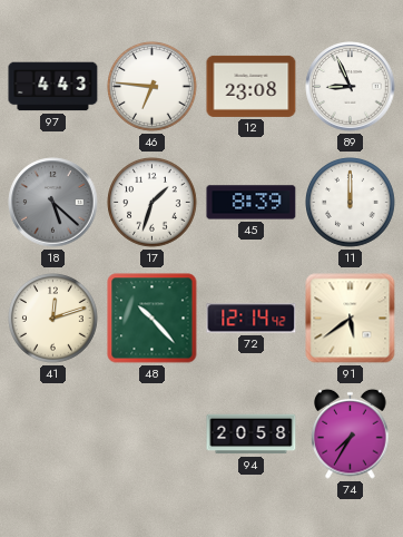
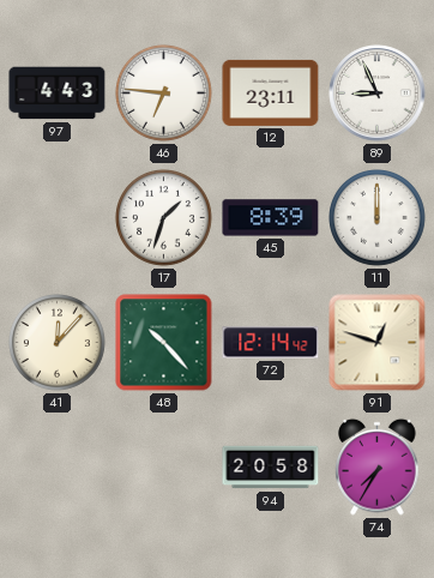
12: 23:08 -> 23:11 (271, 92)
18: 5:22 -> none (53, 203)
41: 12:12 -> 12:07 (58, 343)
91: 5:39 -> 12:48 (378, 343)
